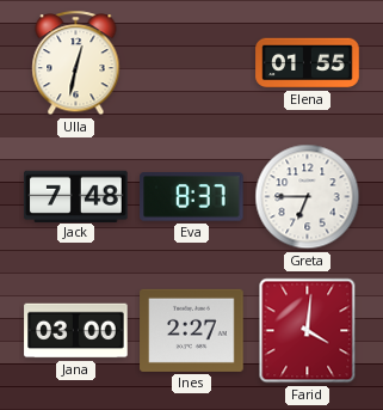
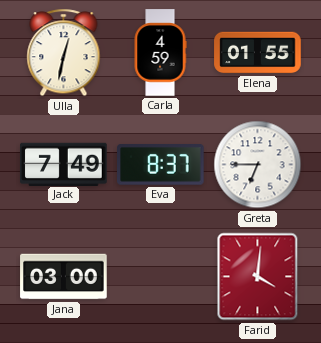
Carla: none -> 4:59 (160, 53)
Jack: 7:48 -> 7:49 (64, 164)
Ines: 2:27 -> none (192, 330)
